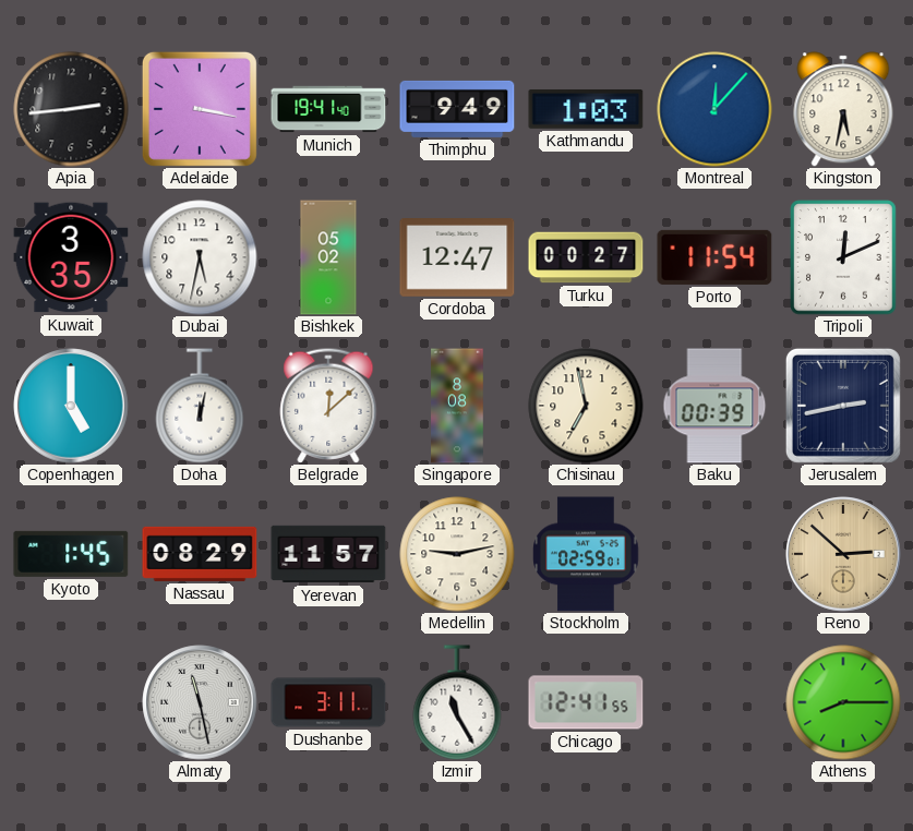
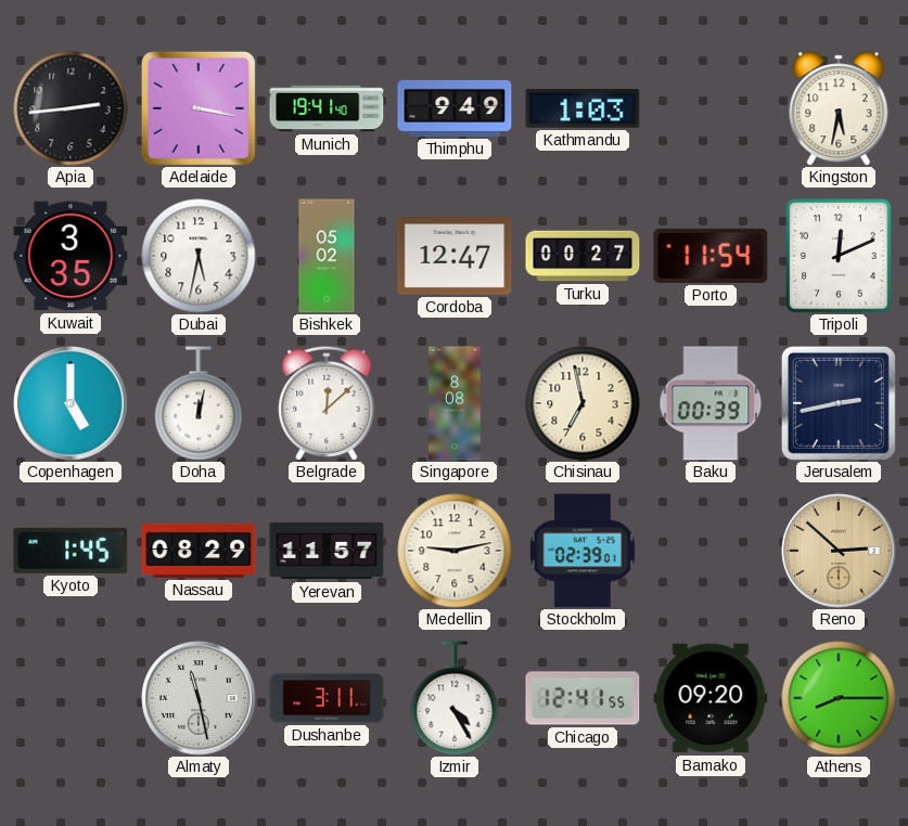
Montreal: 12:07 -> none (714, 109)
Stockholm: 02:59 -> 02:39 (583, 551)
Izmir: 11:25 -> 4:25 (455, 698)
Bamako: none -> 09:20 (711, 698)
